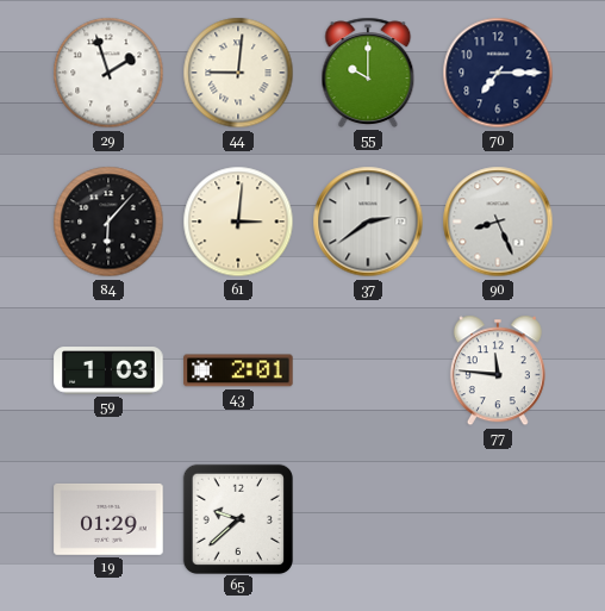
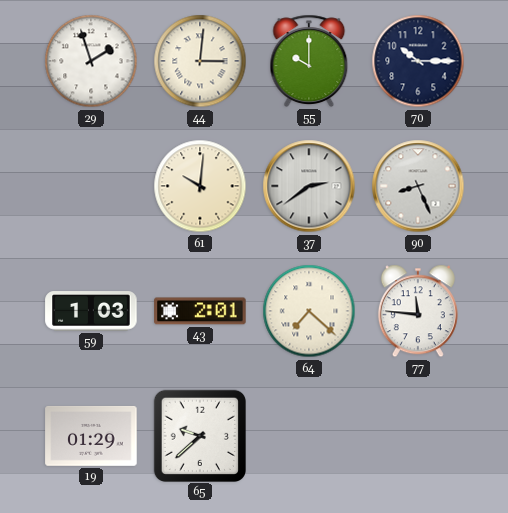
44: 9:01 -> 3:01 (200, 61)
70: 7:15 -> 10:15 (418, 61)
84: 6:07 -> none (108, 222)
61: 3:01 -> 10:01 (200, 186)
64: none -> 7:22 (309, 311)
